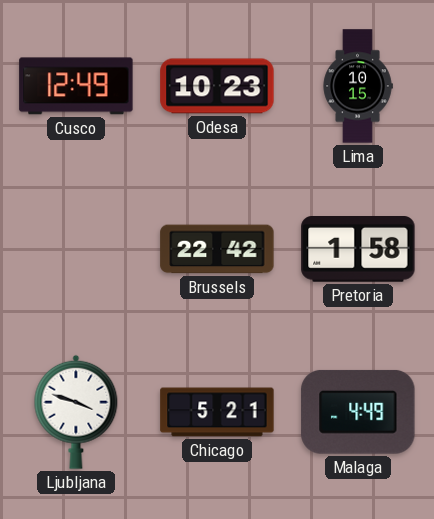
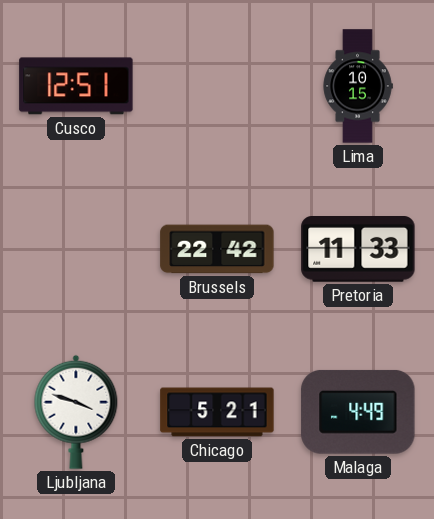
Cusco: 12:49 -> 12:51 (76, 86)
Odesa: 10:23 -> none (217, 86)
Pretoria: 1:58 -> 11:33 (358, 250)
